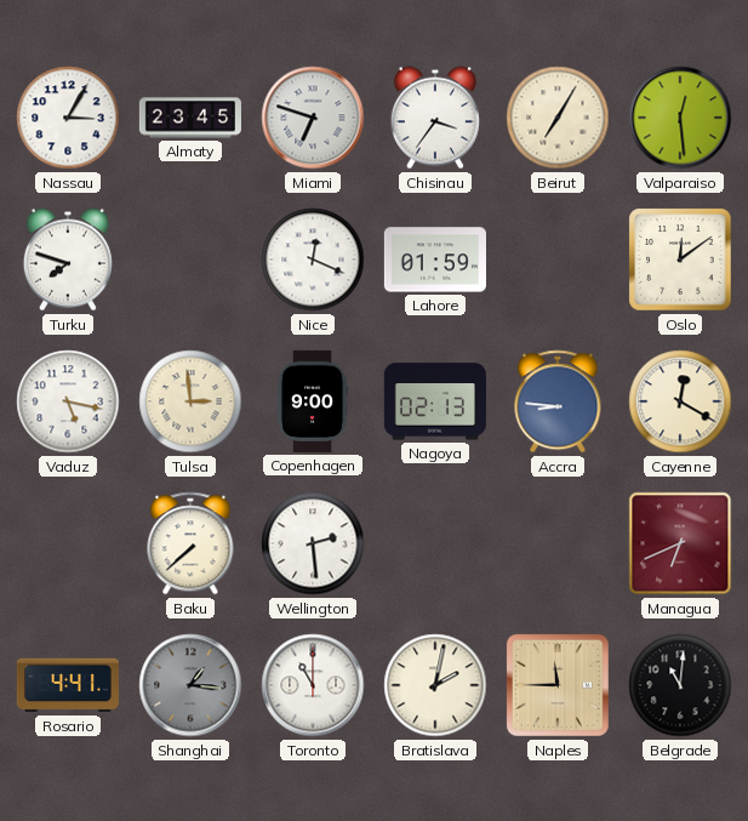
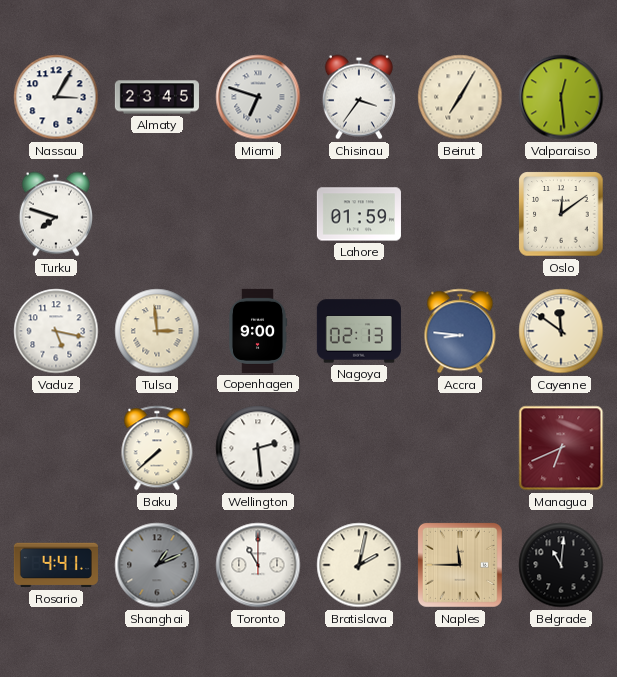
Nice: 12:19 -> none (313, 260)
Cayenne: 12:20 -> 11:51 (561, 331)
Shanghai: 1:16 -> 1:11 (157, 565)
